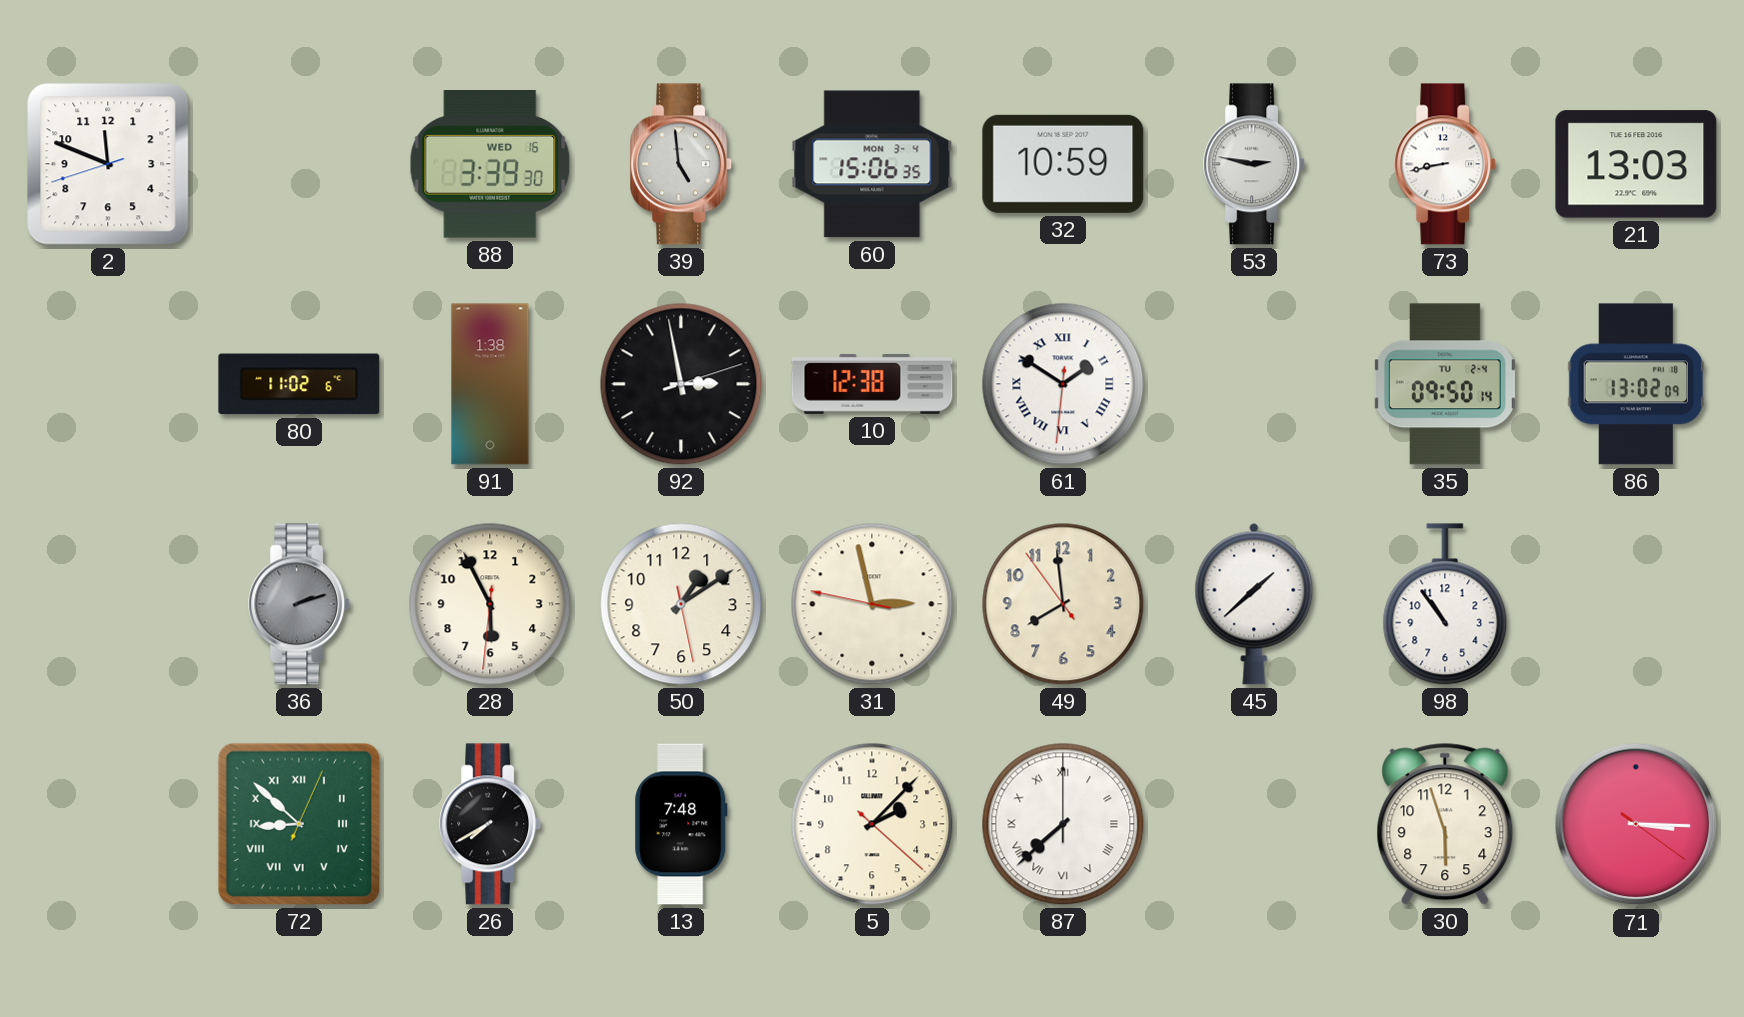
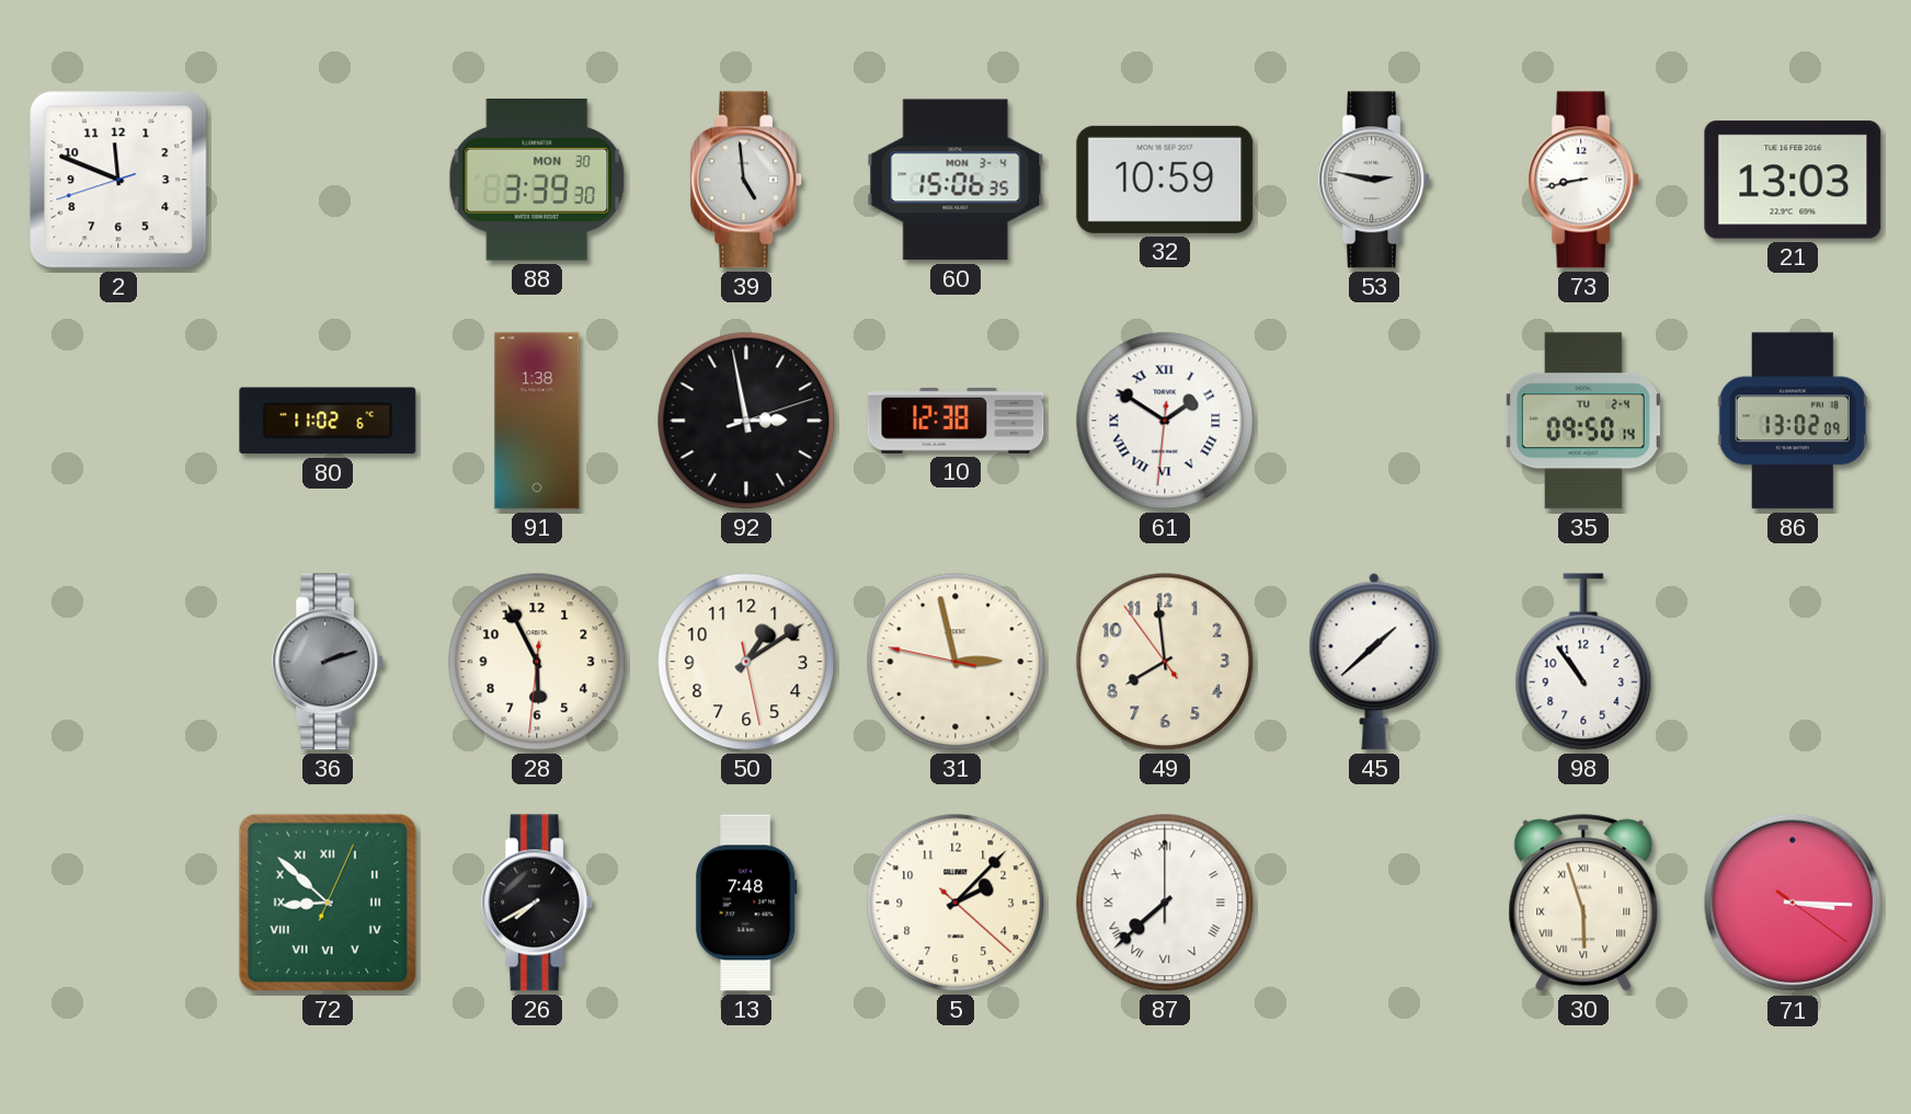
88 date: WED 16 -> MON 30 (537, 181)
30 numerals: Arabic -> Roman (1583, 903)
